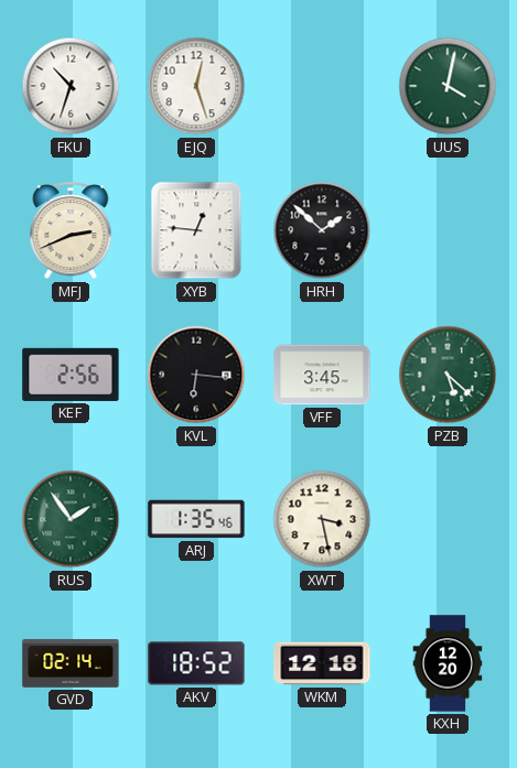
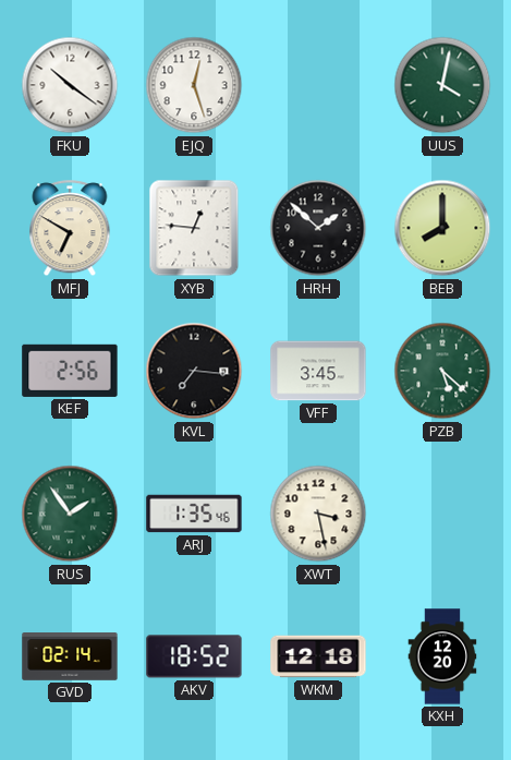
FKU: 10:33 -> 10:21 (70, 85)
MFJ: 2:41 -> 6:50 (70, 229)
BEB: none -> 8:00 (442, 228)
KVL: 6:16 -> 7:16 (194, 371)
